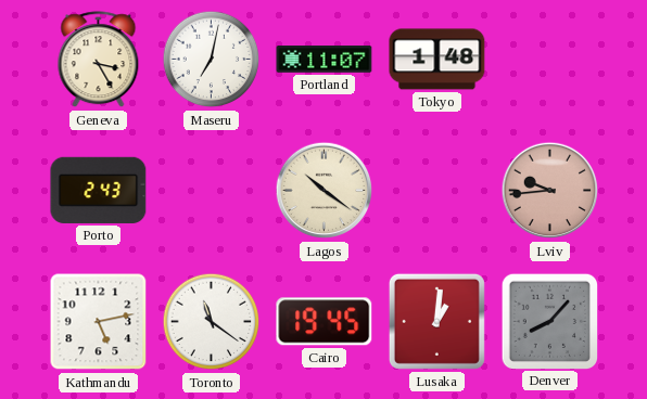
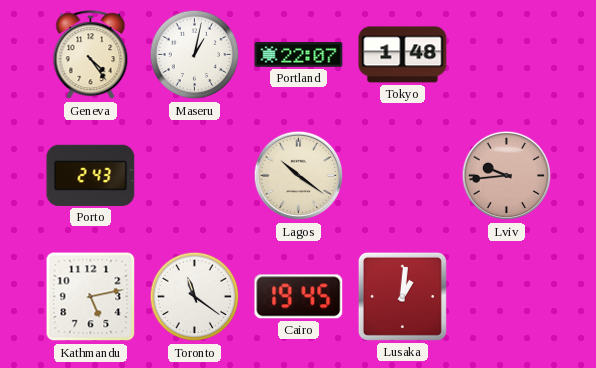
Geneva: 3:25 -> 4:24 (91, 55)
Maseru: 7:02 -> 1:02 (195, 55)
Portland: 11:07 -> 22:07 (299, 55)
Denver: 8:07 -> none (549, 321)
